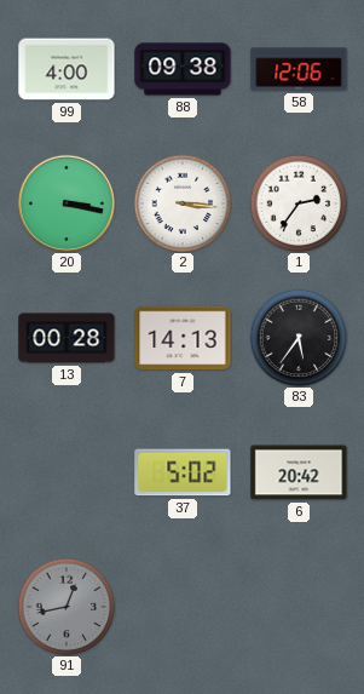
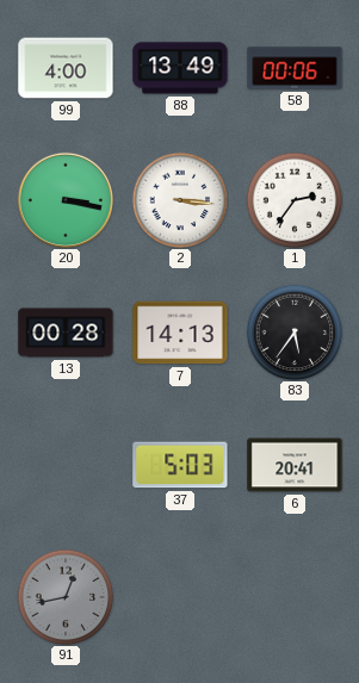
88: 09:38 -> 13:49 (180, 68)
58: 12:06 -> 00:06 (295, 68)
37: 5:02 -> 5:03 (180, 465)
6: 20:42 -> 20:41 (295, 465)
